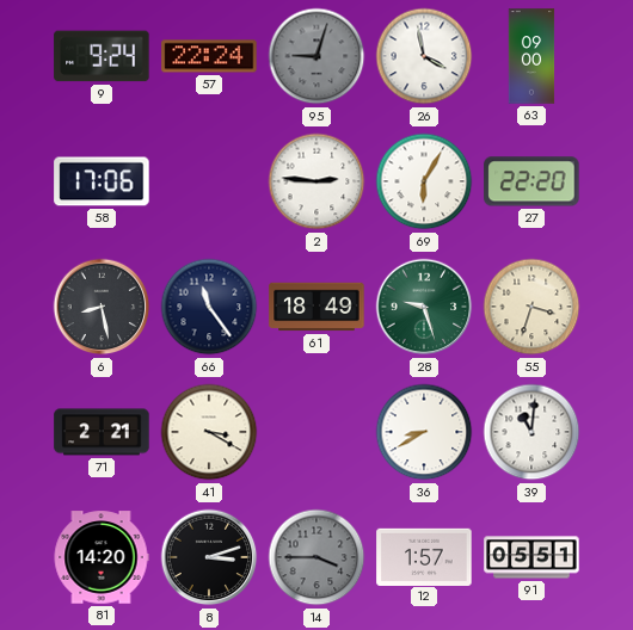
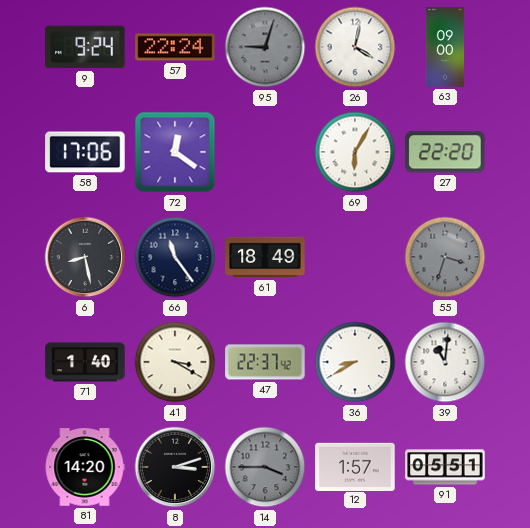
26: 3:58 -> 4:02 (355, 47)
72: none -> 12:21 (175, 152)
2: 2:46 -> none (316, 181)
28: 9:27 -> none (424, 307)
55 dial: cream -> grey (445, 257)
71: 2:21 -> 1:40 (85, 362)
47: none -> 22:37 (265, 362)
